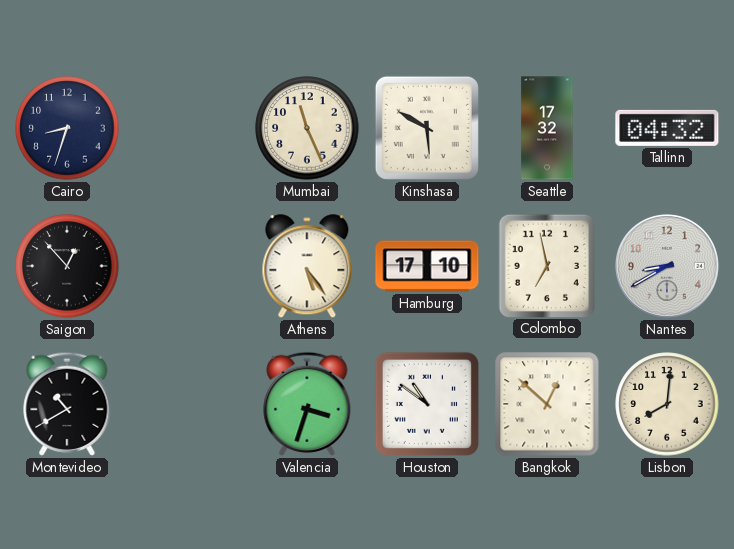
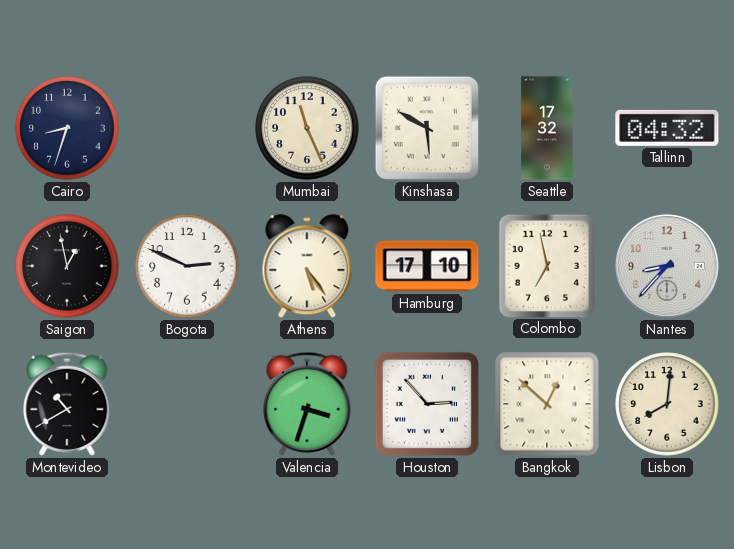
Saigon: 12:53 -> 12:58 (67, 266)
Bogota: none -> 2:49 (187, 266)
Nantes: 8:40 -> 8:37 (667, 266)
Houston: 10:51 -> 2:53 (427, 404)
